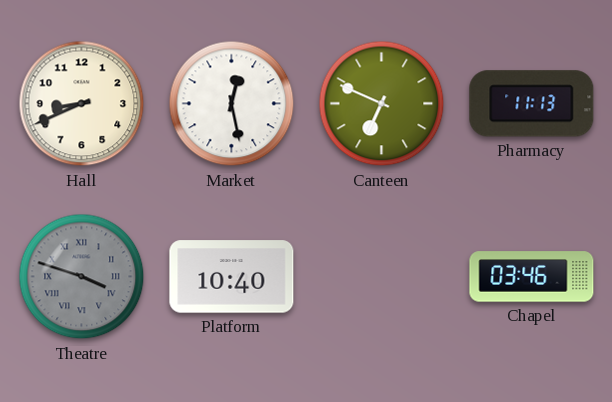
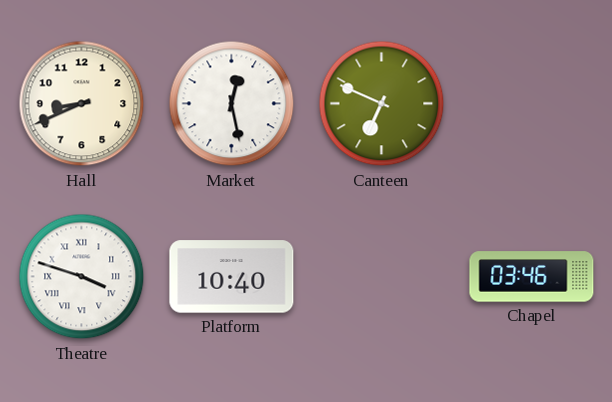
Pharmacy: 11:13 -> none (532, 104)
Theatre dial: grey -> white (82, 277)
